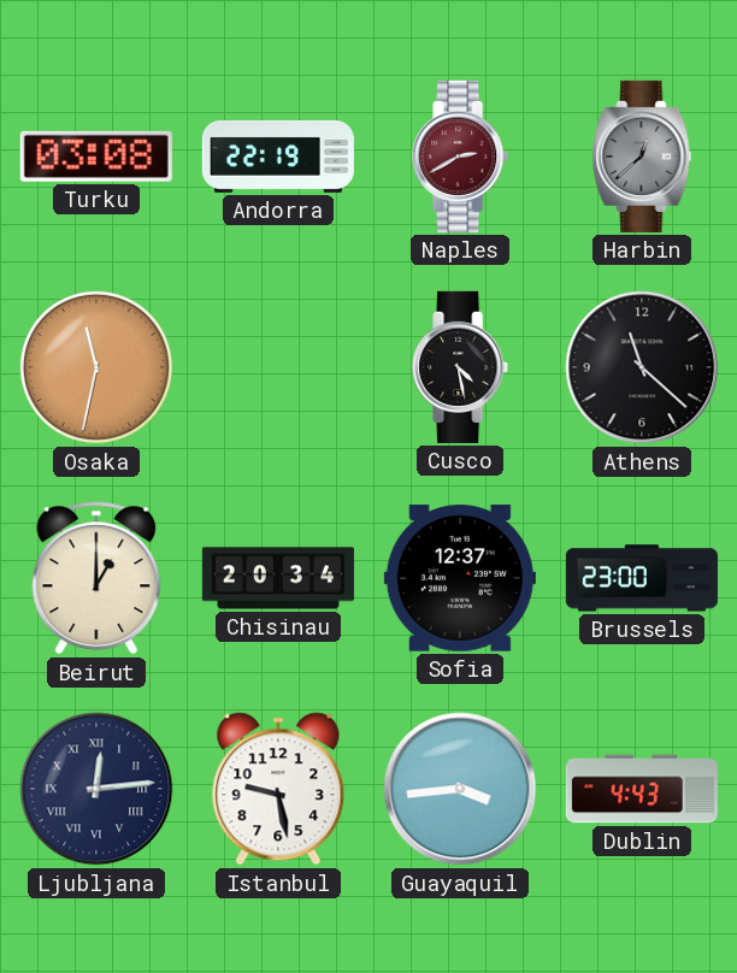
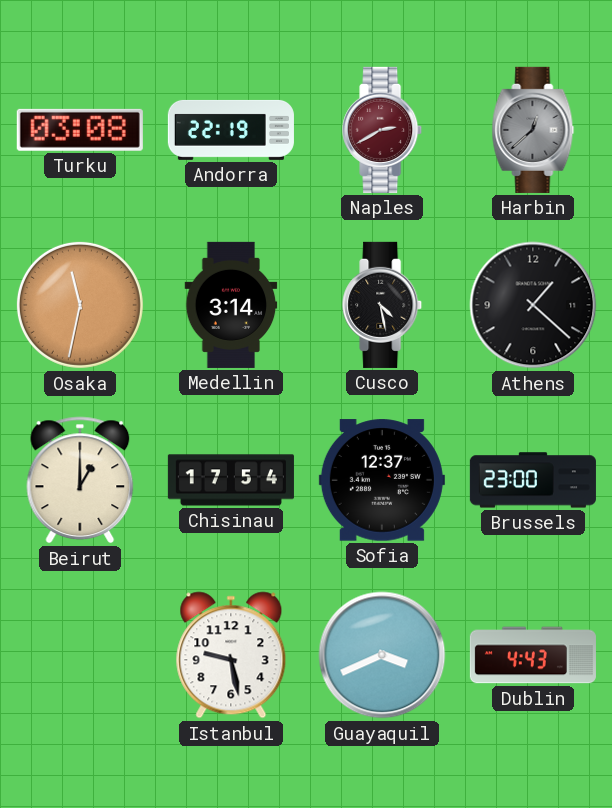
Medellin: none -> 3:14 (231, 305)
Athens: 11:22 -> 1:22 (533, 305)
Chisinau: 20:34 -> 17:54 (231, 480)
Ljubljana: 12:14 -> none (96, 789)
Guayaquil: 3:44 -> 3:41 (382, 655)
